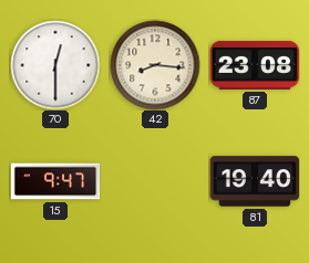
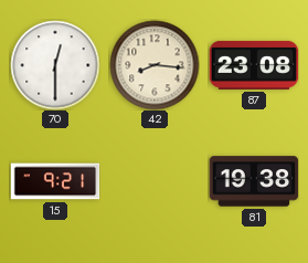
15: 9:47 -> 9:21 (55, 181)
81: 19:40 -> 19:38 (254, 181)
